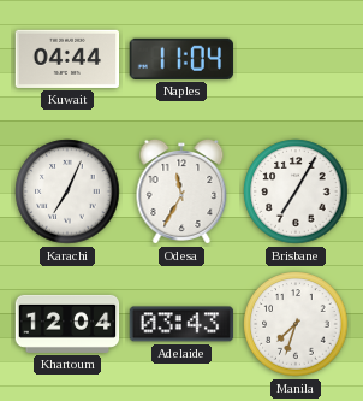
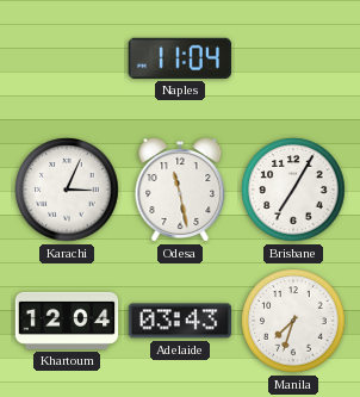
Kuwait: 04:44 -> none (67, 59)
Karachi: 7:04 -> 3:04 (67, 190)
Odesa: 11:35 -> 11:28 (180, 190)
